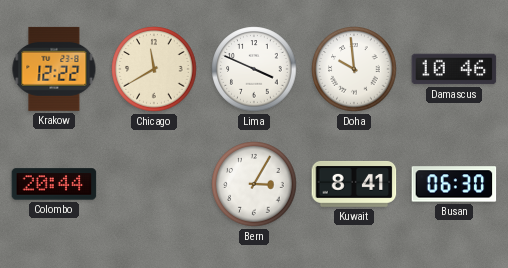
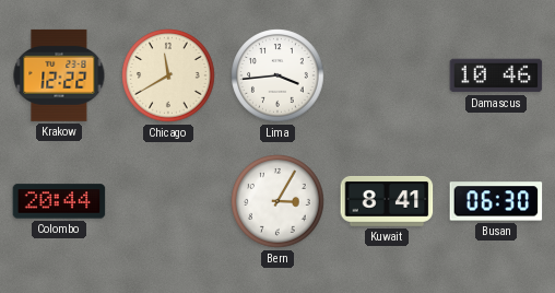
Lima: 3:49 -> 3:44 (277, 75)
Doha: 9:59 -> none (354, 69)
